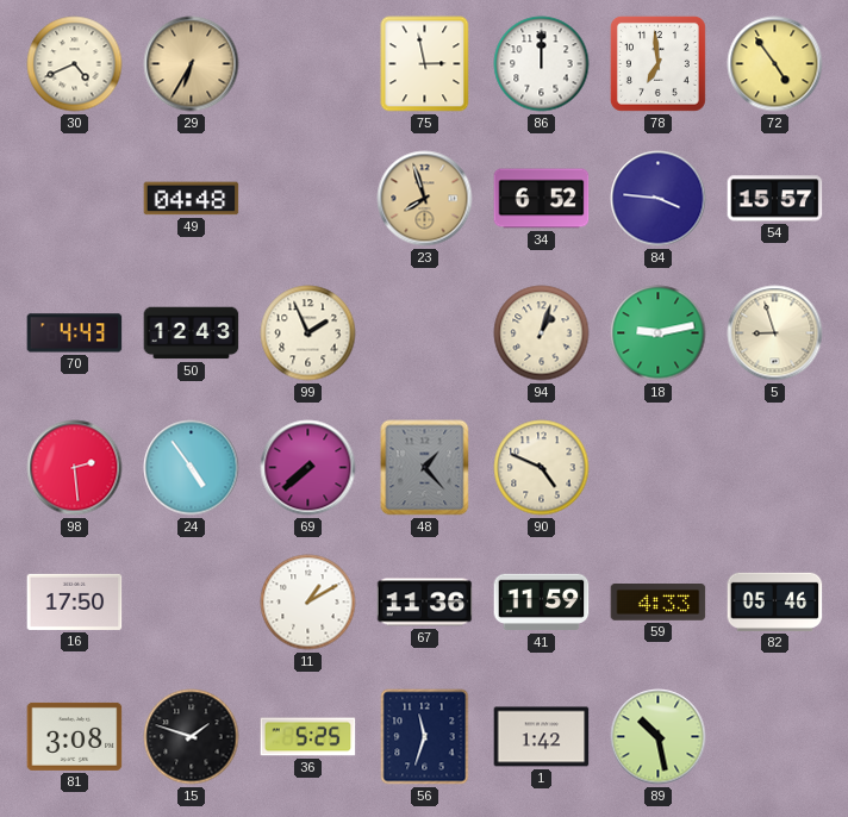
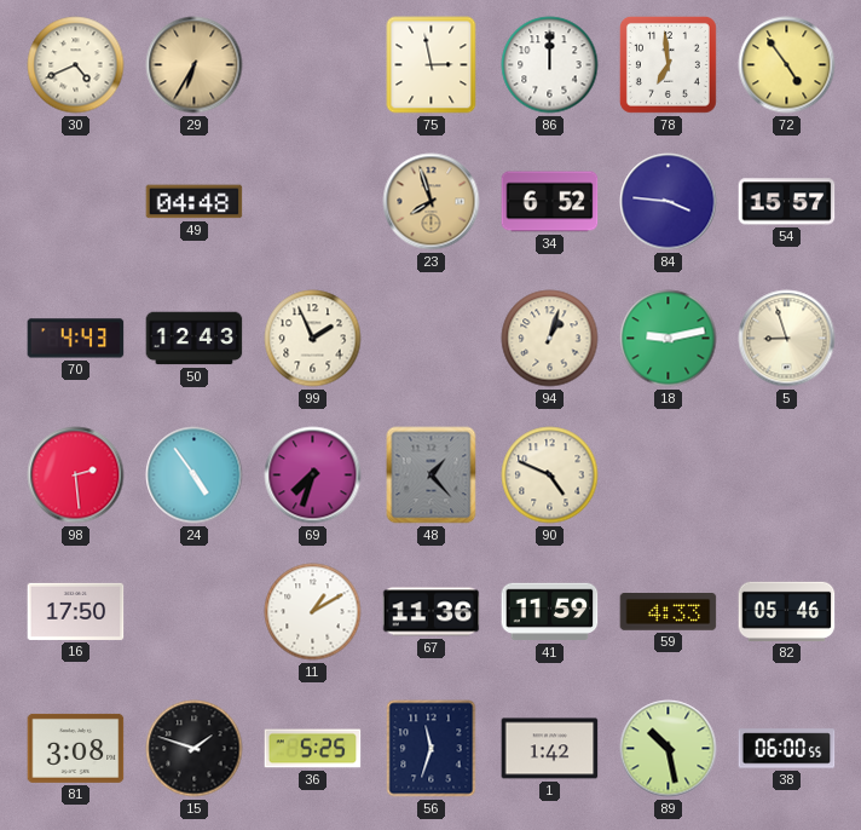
69: 7:38 -> 7:33 (313, 475)
38: none -> 06:00 (787, 749)
